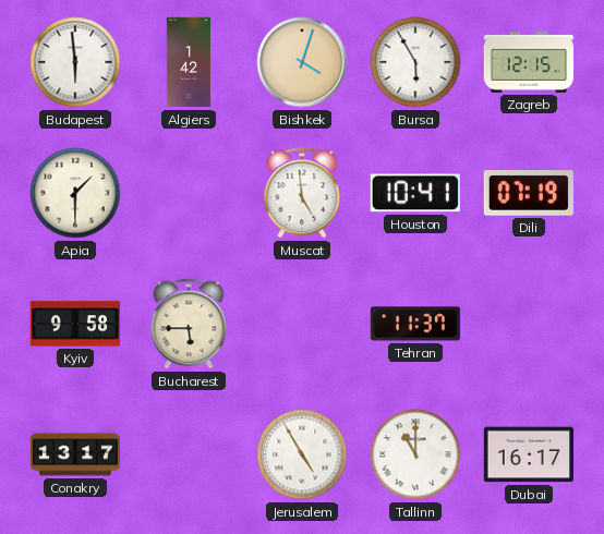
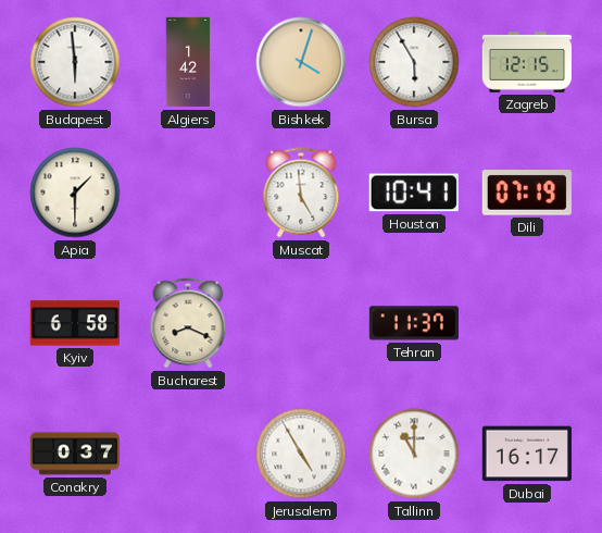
Kyiv: 9:58 -> 6:58 (74, 323)
Bucharest: 5:45 -> 8:19 (188, 323)
Conakry: 13:17 -> 0:37 (74, 454)
